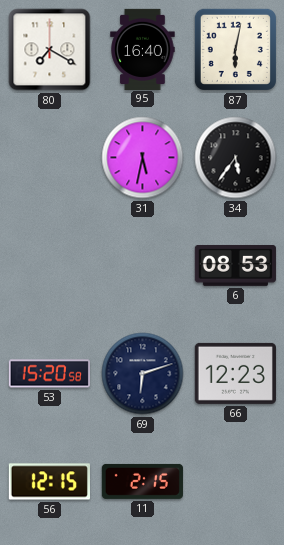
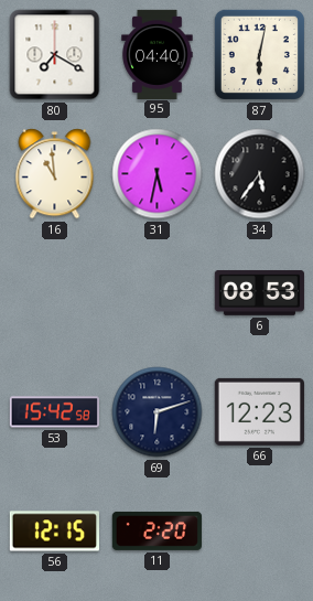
95: 16:40 -> 04:40 (158, 54)
16: none -> 10:59 (55, 174)
53: 15:20 -> 15:42 (54, 412)
11: 2:15 -> 2:20 (156, 530)
